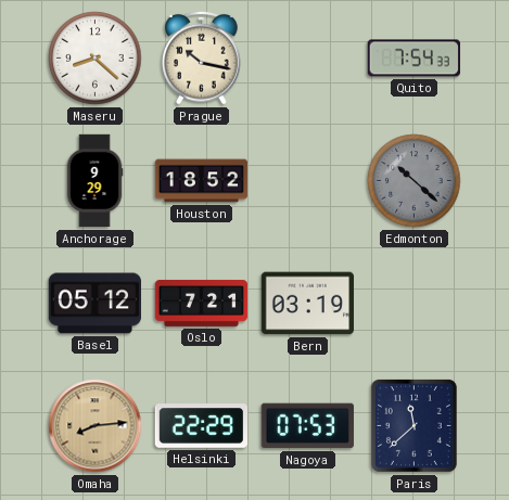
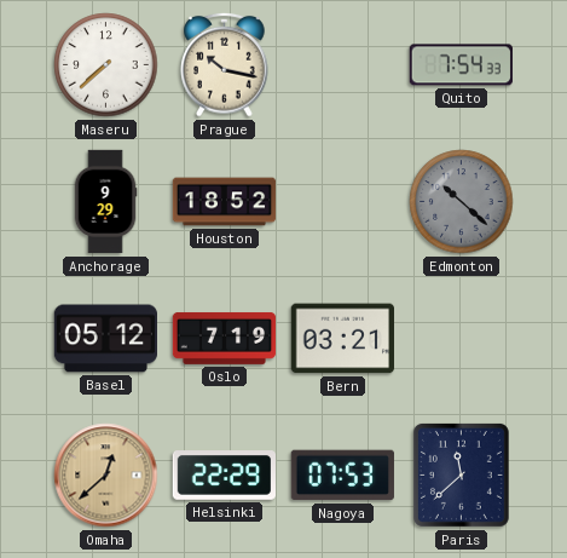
Maseru: 8:22 -> 7:38 (106, 65)
Oslo: 7:21 -> 7:19 (225, 338)
Bern: 03:19 -> 03:21 (342, 339)
Omaha: 8:14 -> 12:38 (106, 476)
